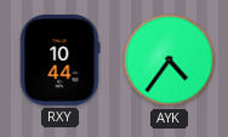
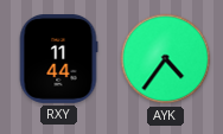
RXY: 10:44 -> 11:44 (58, 59)
